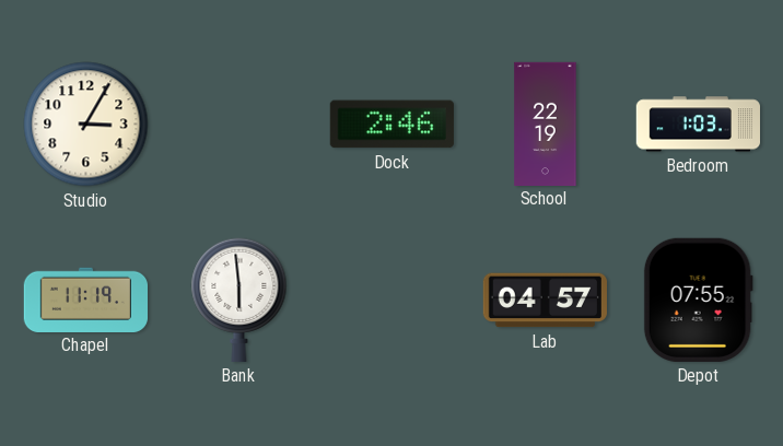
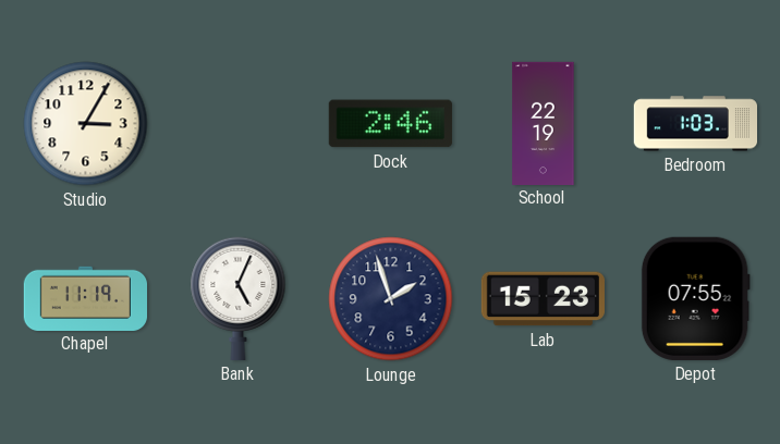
Bank: 5:59 -> 5:04 (239, 298)
Lounge: none -> 1:57 (391, 299)
Lab: 04:57 -> 15:23 (543, 299)
